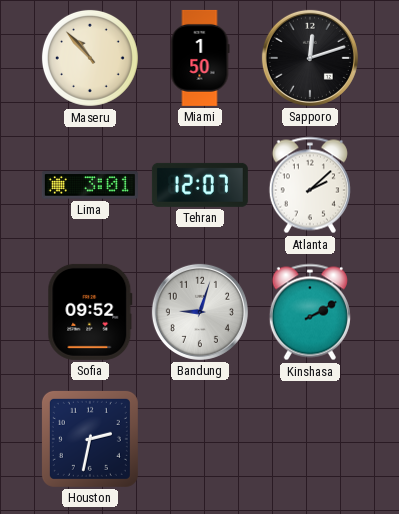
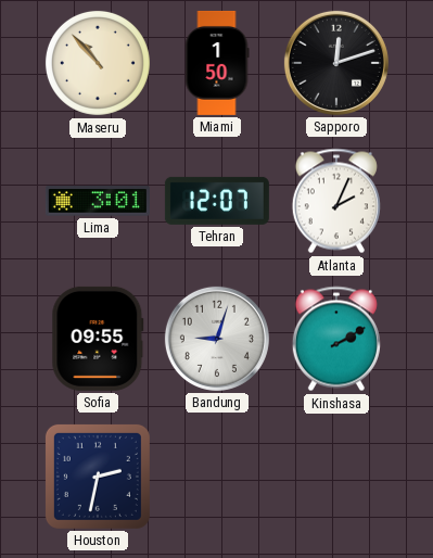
Atlanta: 2:08 -> 2:04 (336, 201)
Sofia: 09:52 -> 09:55 (98, 339)
